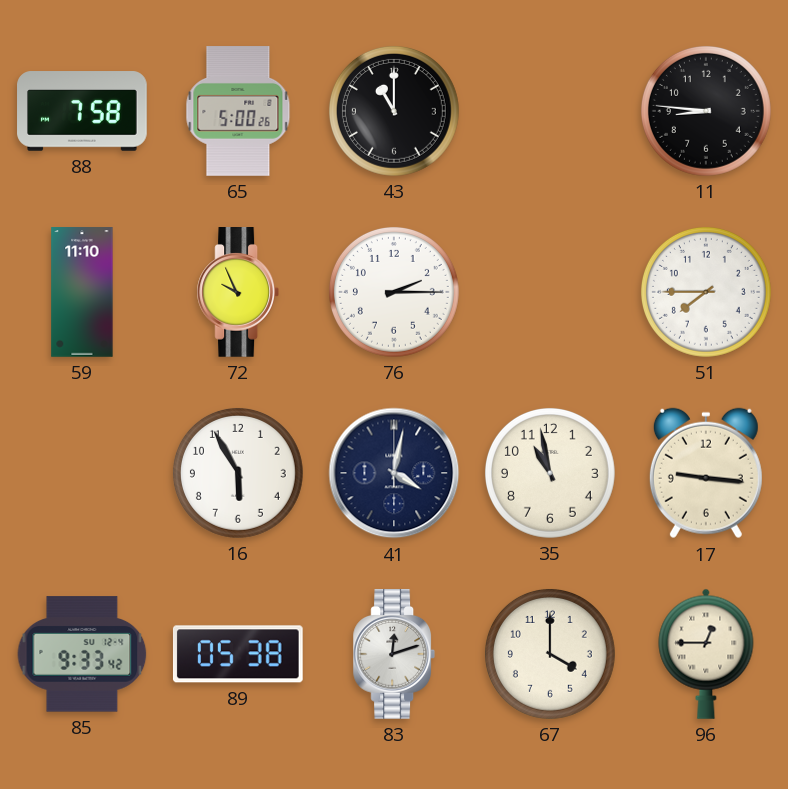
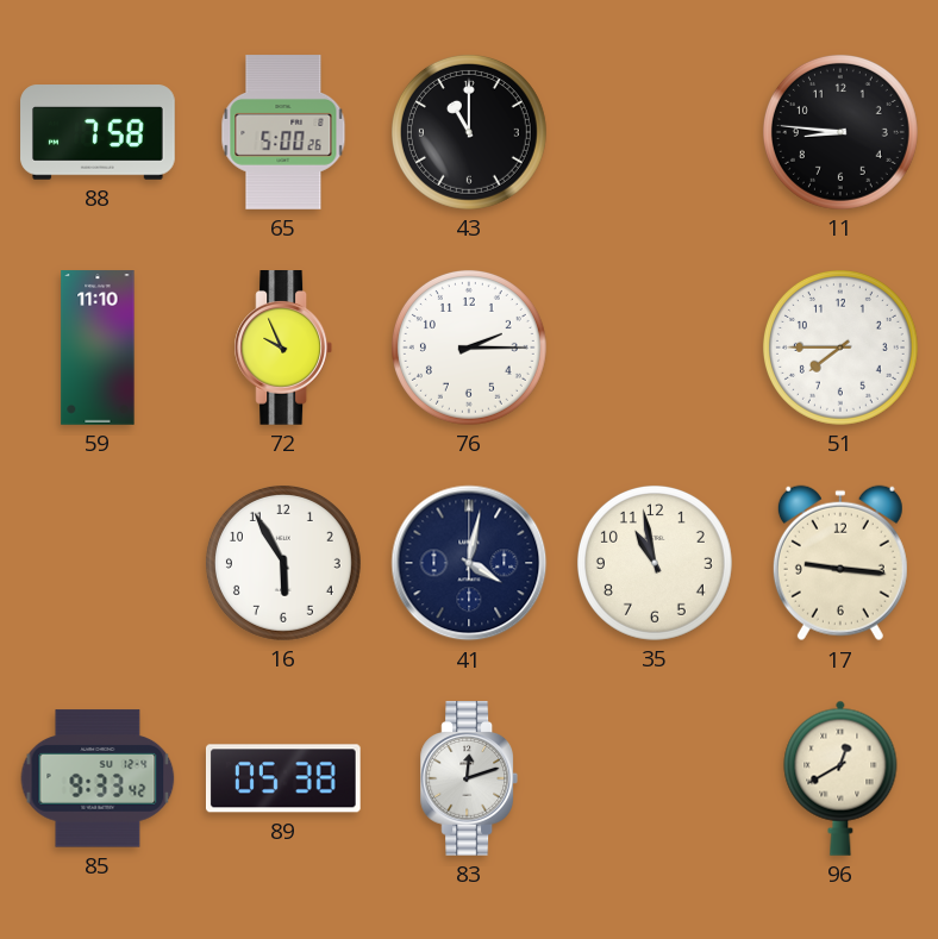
67: 4:00 -> none (550, 654)
96: 12:45 -> 12:40 (840, 778)
